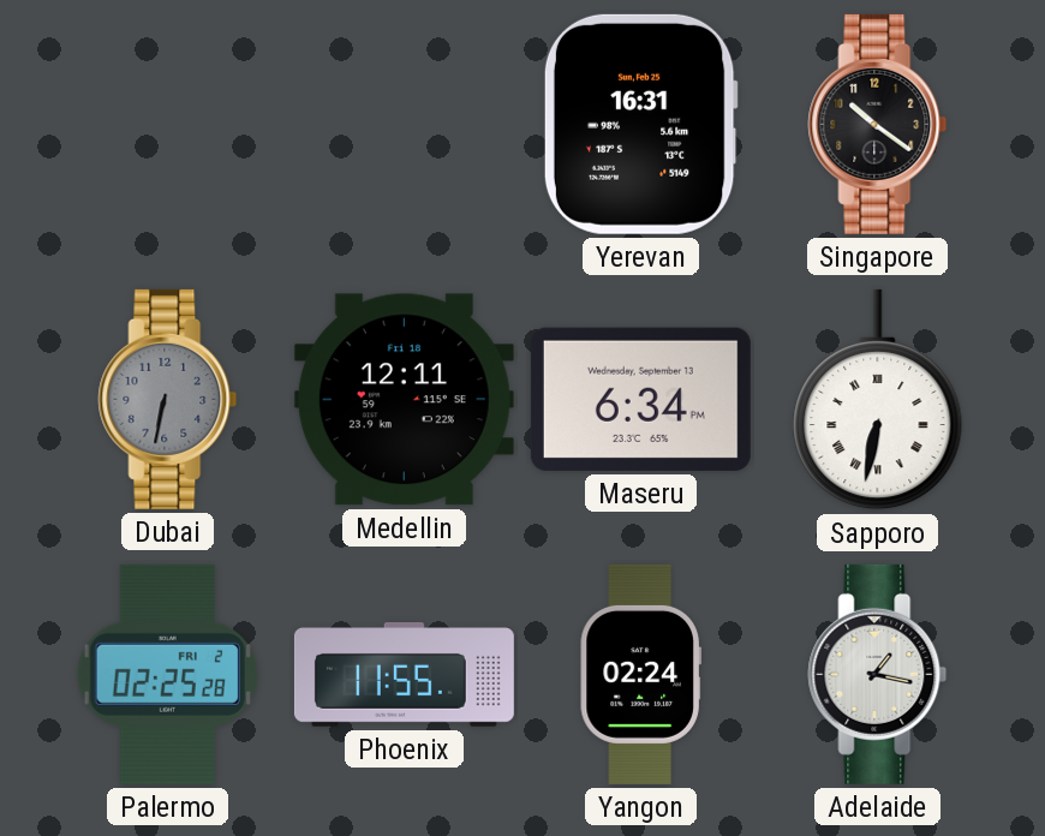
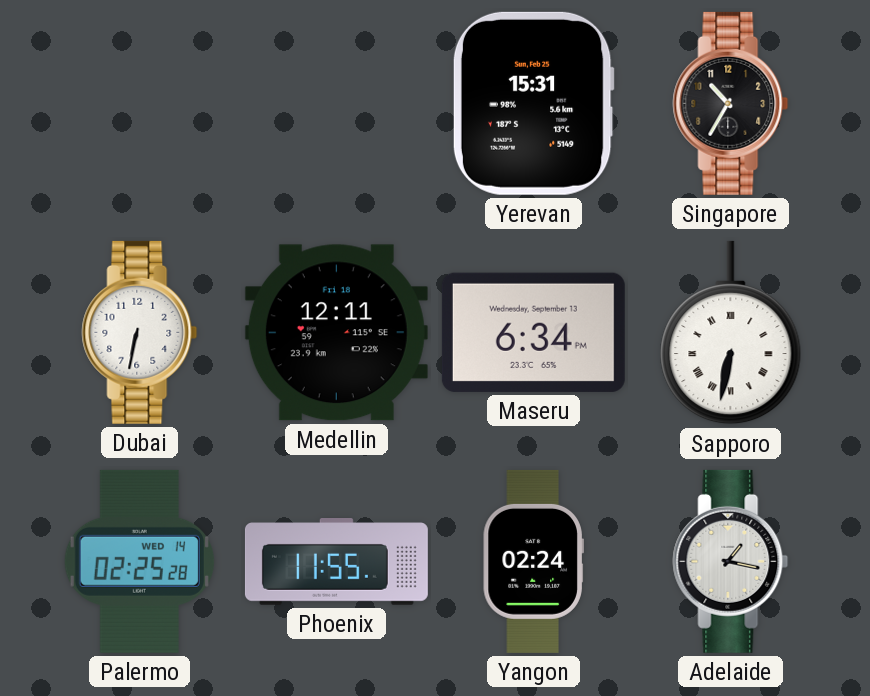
Yerevan: 16:31 -> 15:31 (533, 103)
Singapore: 10:21 -> 10:35 (731, 103)
Dubai dial: grey -> white (140, 332)
Palermo date: FRI 2 -> WED 14 (139, 561)
